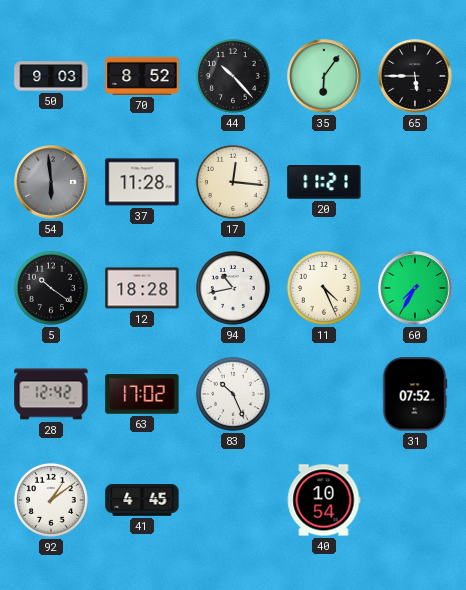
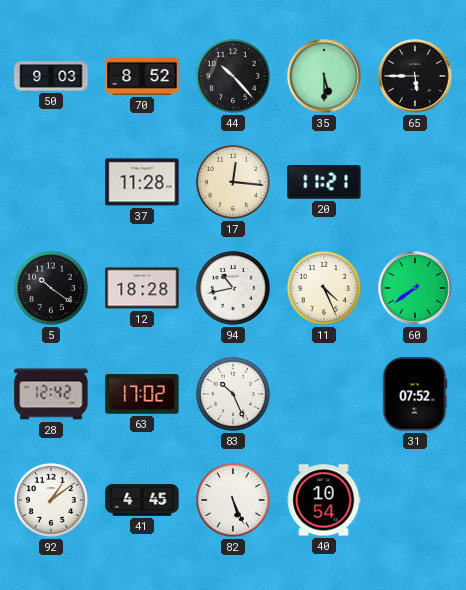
35: 6:06 -> 5:30 (324, 76)
54: 5:59 -> none (51, 182)
60: 7:35 -> 7:39 (415, 288)
82: none -> 5:26 (233, 500)
